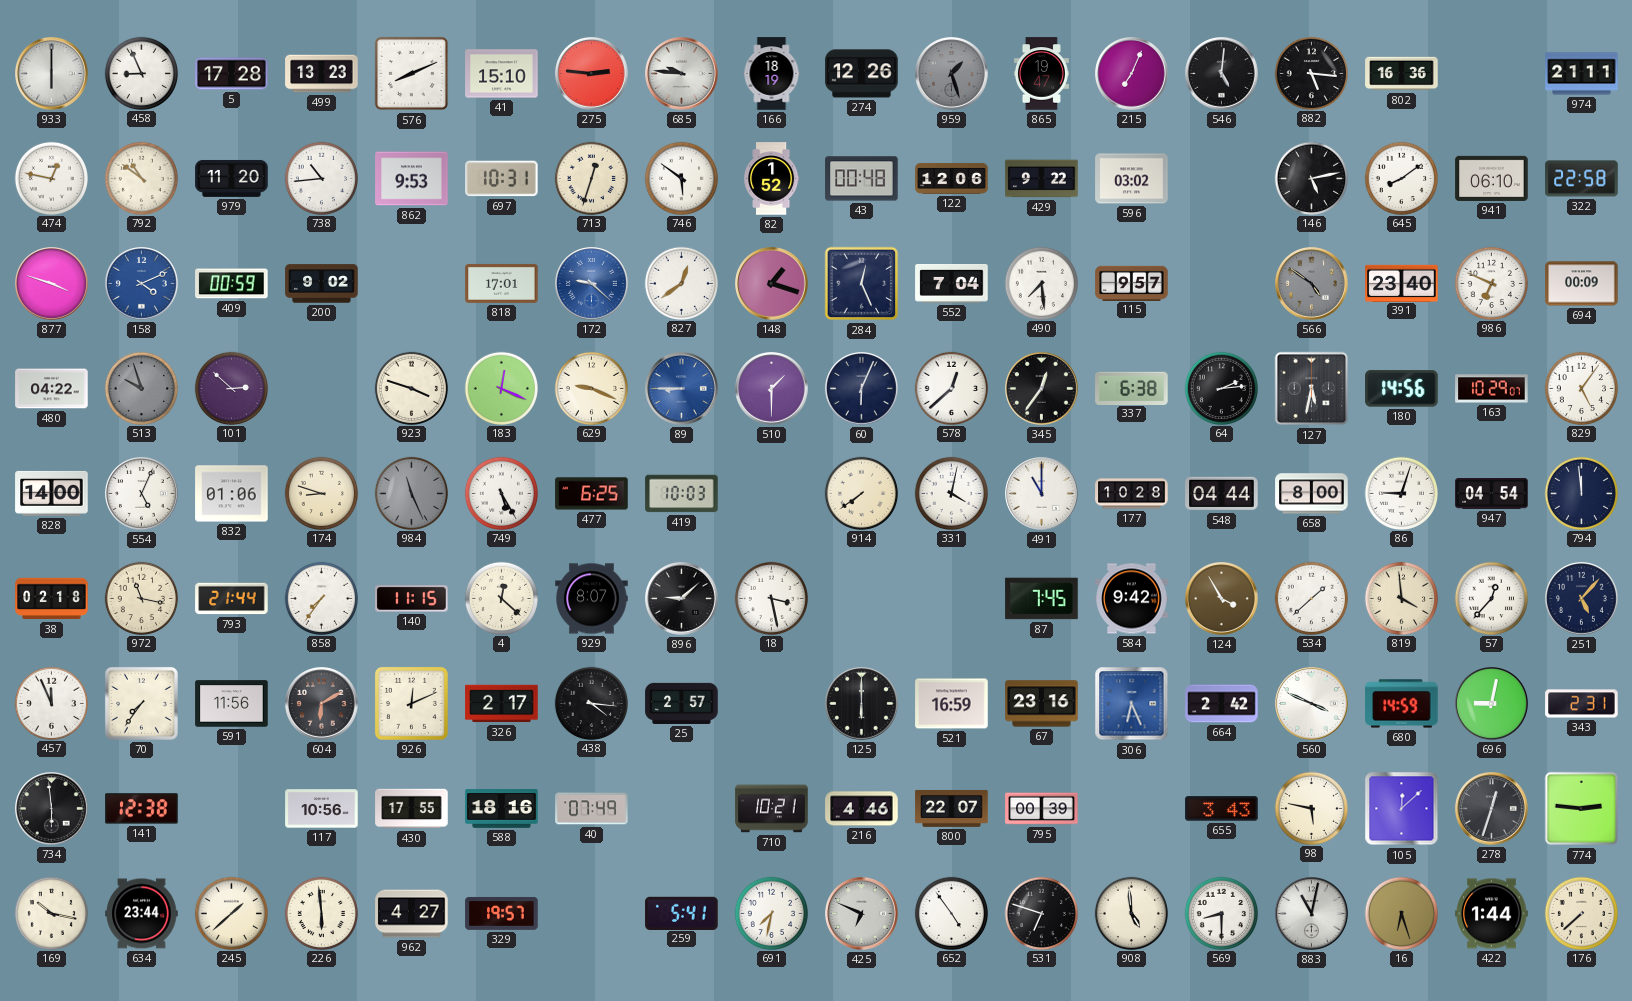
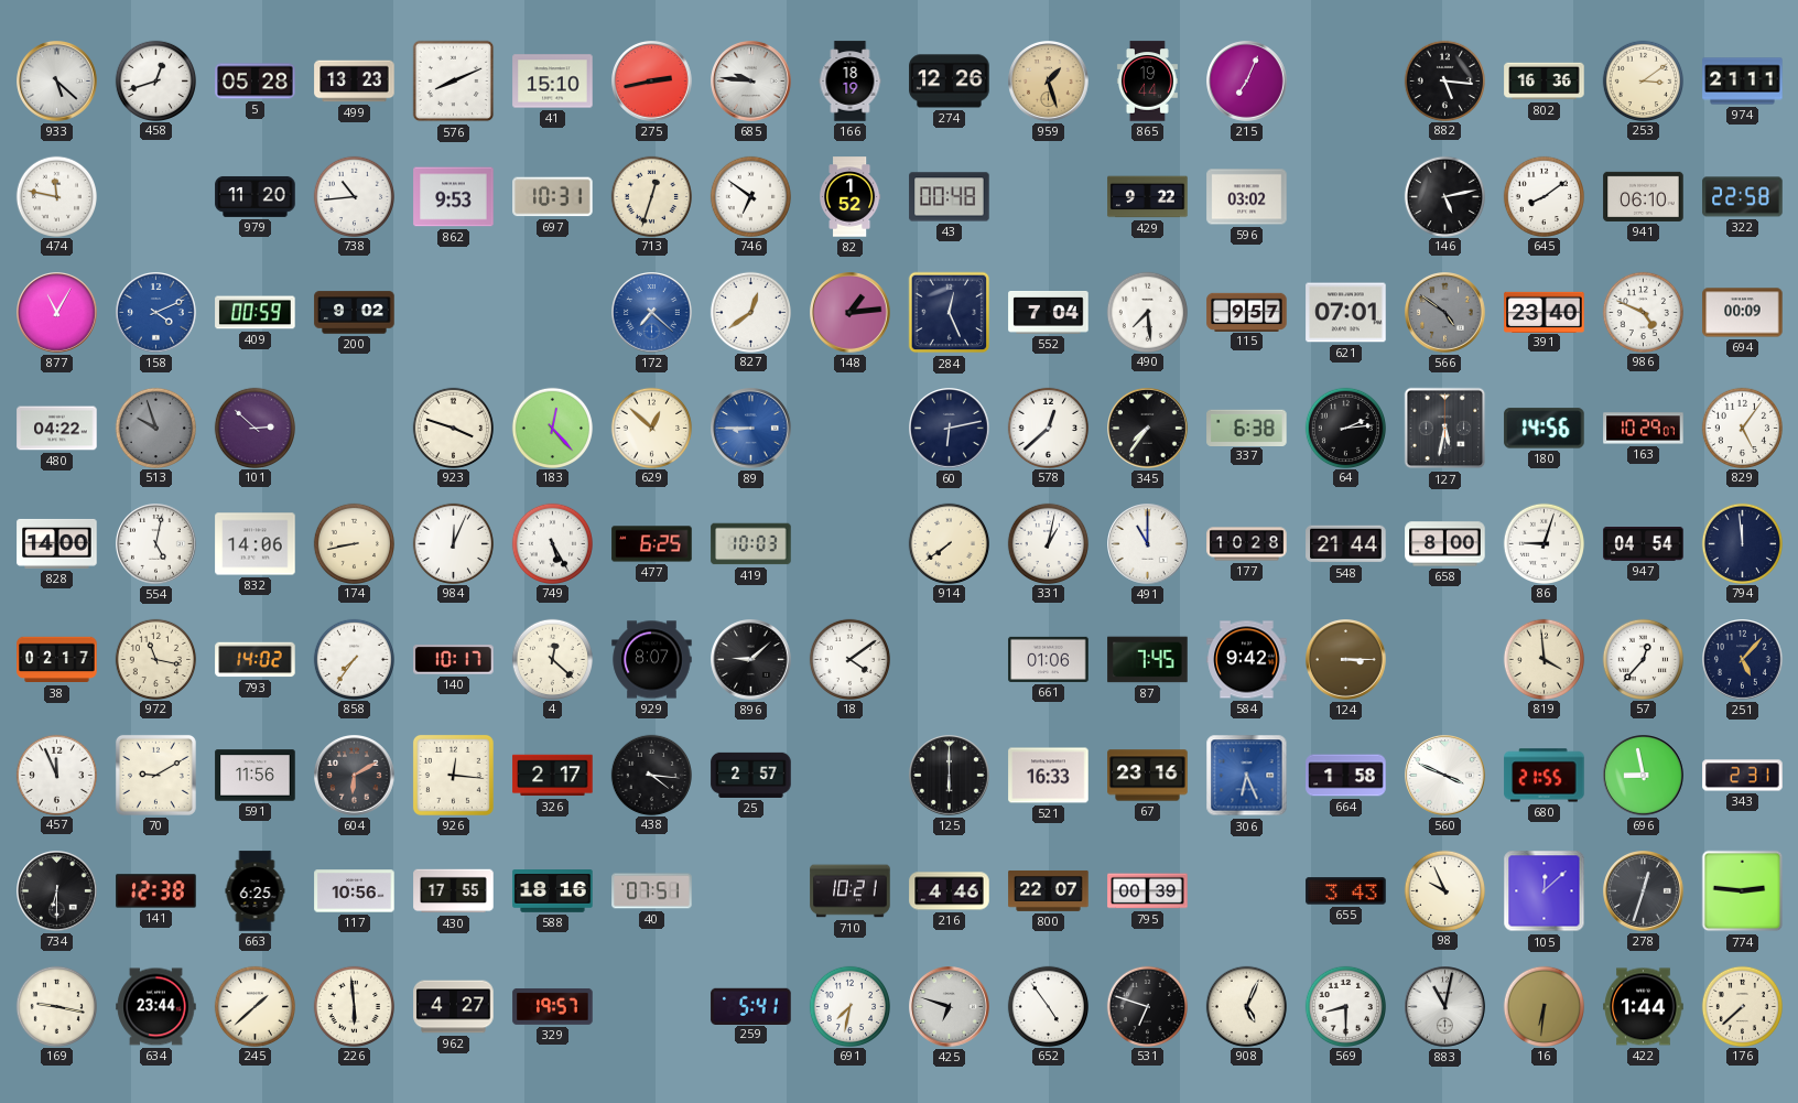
933: 6:00 -> 5:22 (57, 82)
458: 8:56 -> 12:42 (155, 80)
5: 17:28 -> 05:28 (256, 82)
275: 2:46 -> 2:43 (652, 82)
959 dial: grey -> champagne (1049, 82)
865: 19:47 -> 19:44 (1147, 82)
546: 5:01 -> none (1222, 74)
253: none -> 3:09 (1643, 80)
474: 12:47 -> 11:47 (56, 196)
792: 10:51 -> none (141, 178)
746: 5:51 -> 6:51 (750, 196)
122: 12:06 -> none (952, 178)
877: 3:48 -> 11:05 (57, 313)
818: 17:01 -> none (502, 283)
172: 9:22 -> 7:22 (652, 313)
148: 1:18 -> 1:14 (851, 313)
621: none -> 07:01 (1346, 313)
986: 6:49 -> 4:49 (1643, 312)
183: 12:19 -> 12:23 (552, 428)
629: 9:19 -> 12:52 (651, 428)
510: 1:30 -> none (772, 389)
60: 6:04 -> 6:13 (950, 429)
345: 12:36 -> 7:36 (1148, 429)
554: 5:04 -> 5:02 (156, 544)
832: 01:06 -> 14:06 (256, 544)
174: 8:48 -> 8:43 (354, 543)
984: 11:26 -> 12:04 (453, 543)
984 dial: grey -> white (453, 543)
331: 4:02 -> 1:02 (1048, 543)
548: 04:44 -> 21:44 (1346, 544)
38: 02:18 -> 02:17 (57, 660)
793: 21:44 -> 14:02 (256, 660)
140: 11:15 -> 10:17 (454, 660)
18: 3:28 -> 4:09 (849, 659)
661: none -> 01:06 (1049, 659)
124: 3:55 -> 3:15 (1346, 660)
534: 1:38 -> none (1311, 598)
70: 7:36 -> 9:10 (155, 775)
926: 12:11 -> 12:16 (453, 775)
521: 16:59 -> 16:33 (1049, 776)
664: 2:42 -> 1:58 (1346, 776)
680: 14:59 -> 21:55 (1545, 776)
696: 9:02 -> 8:58 (1644, 776)
734: 5:59 -> 6:30 (57, 891)
663: none -> 6:25 (256, 891)
40: 07:49 -> 07:51 (652, 891)
98: 5:47 -> 9:56 (1444, 890)
169: 10:17 -> 9:17 (56, 1006)
425: 6:49 -> 6:48 (950, 1007)
908: 4:59 -> 5:04 (1246, 1006)
16: 6:27 -> 6:31 (1544, 1006)
